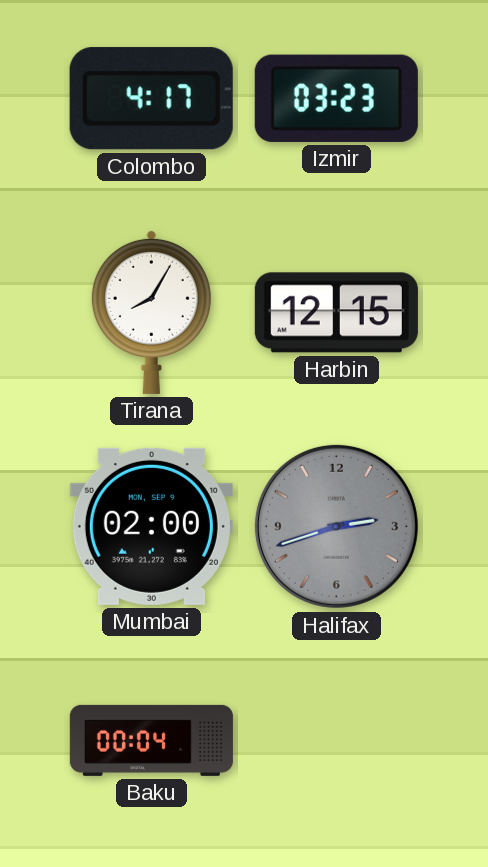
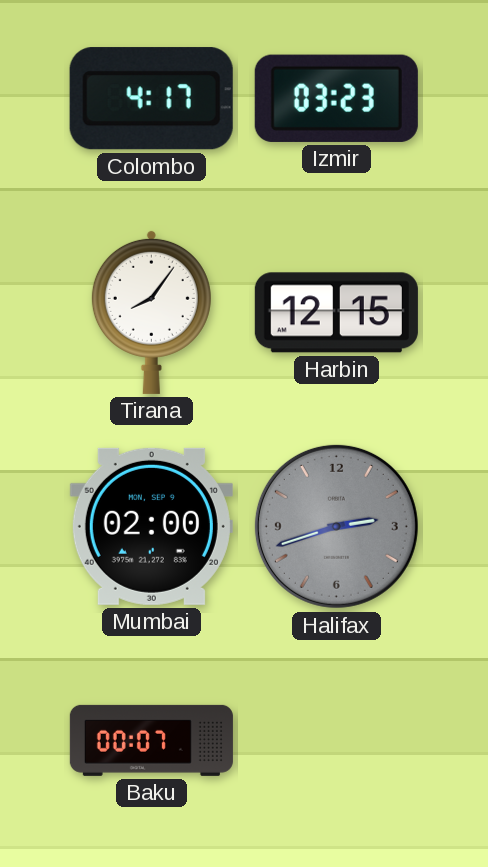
Tirana: 8:05 -> 8:06 (151, 312)
Baku: 00:04 -> 00:07 (151, 740)
